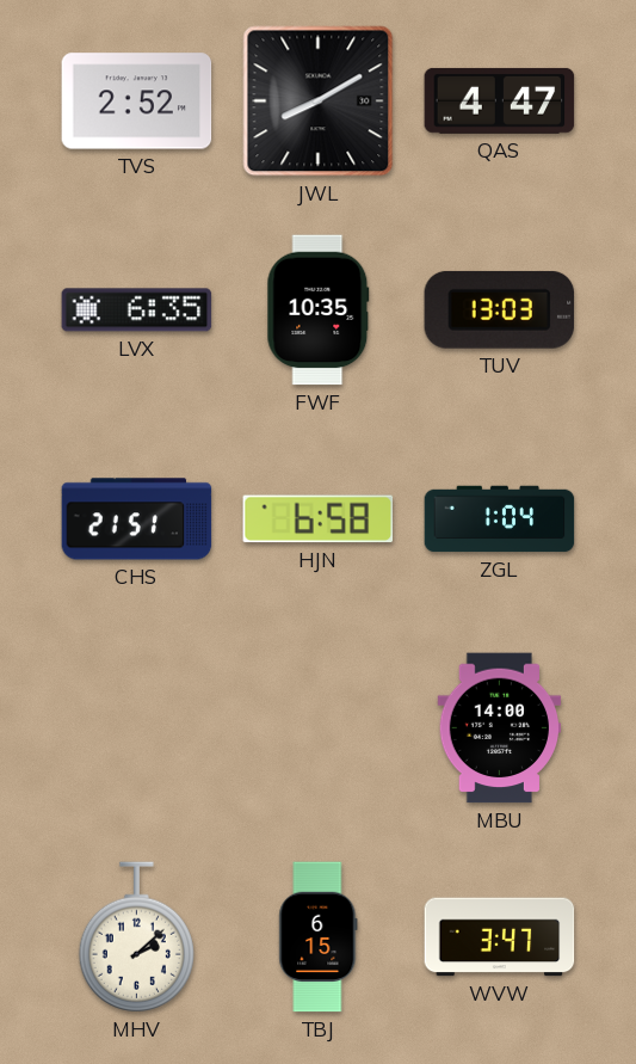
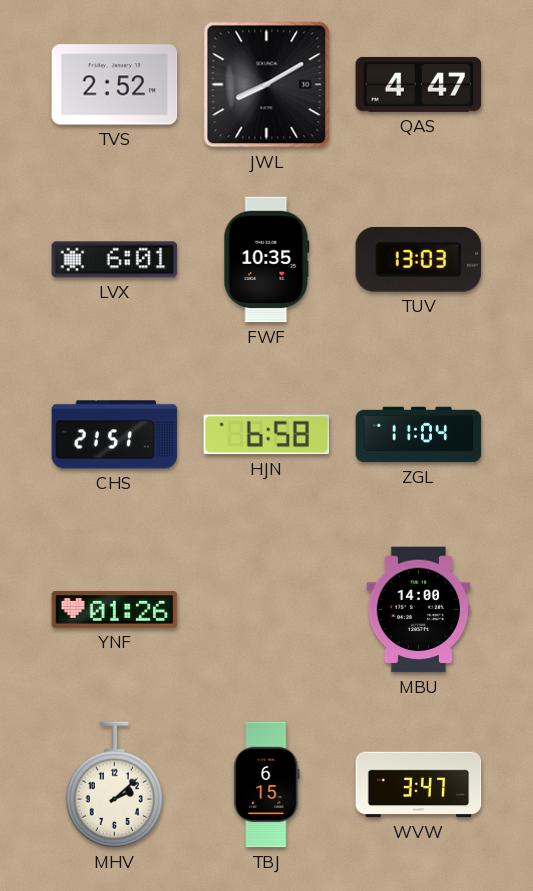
LVX: 6:35 -> 6:01 (115, 260)
ZGL: 1:04 -> 11:04 (419, 435)
YNF: none -> 01:26 (115, 610)
